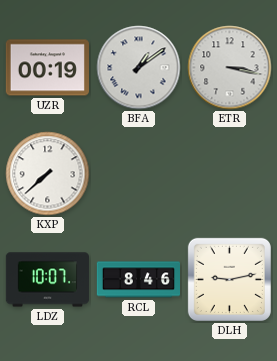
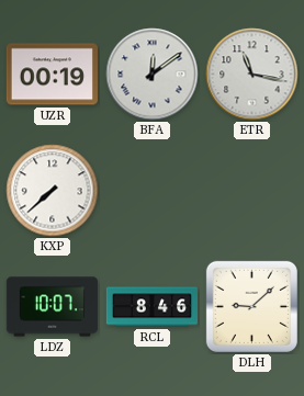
BFA: 1:09 -> 12:09 (153, 75)
ETR: 3:17 -> 11:17 (252, 75)
DLH: 9:13 -> 9:08 (251, 306)
